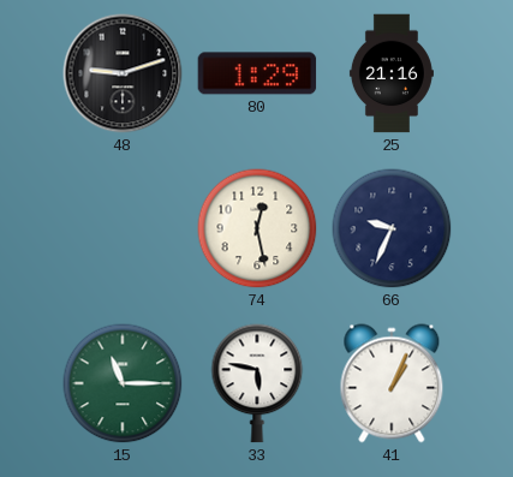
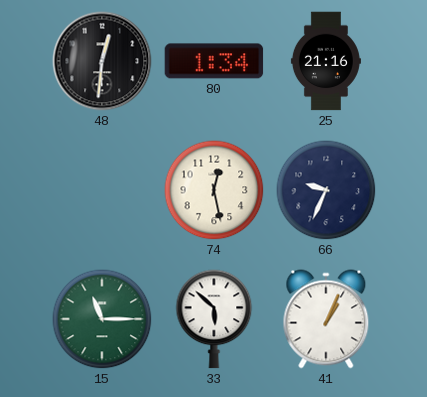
48: 9:12 -> 12:31 (102, 61)
80: 1:29 -> 1:34 (214, 61)
33: 5:47 -> 5:52 (214, 319)
